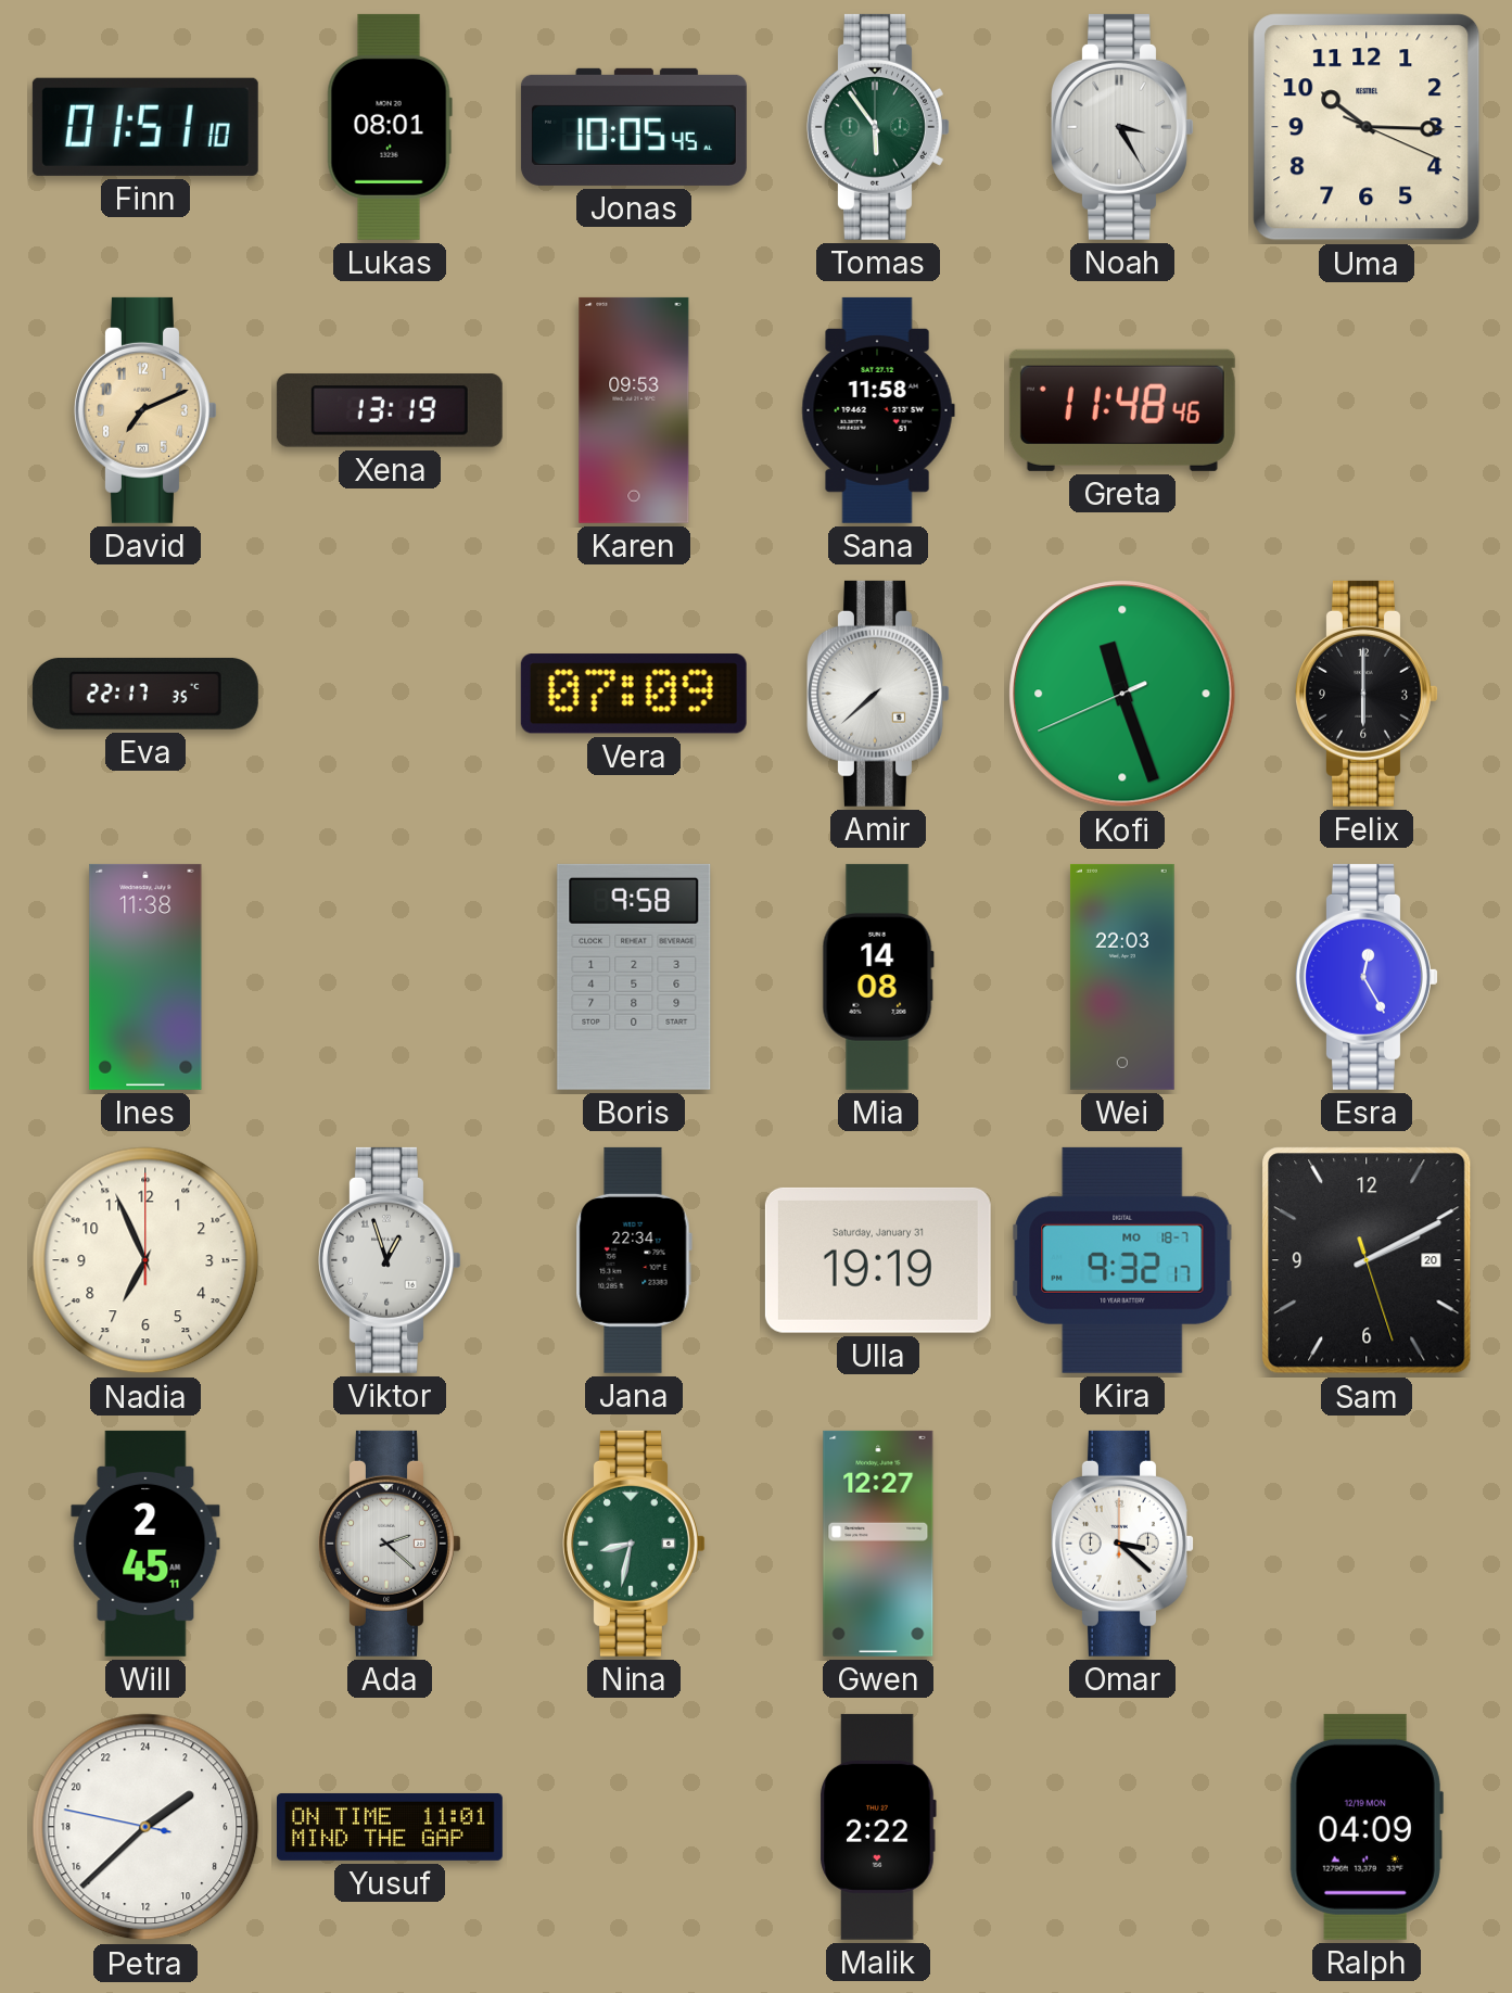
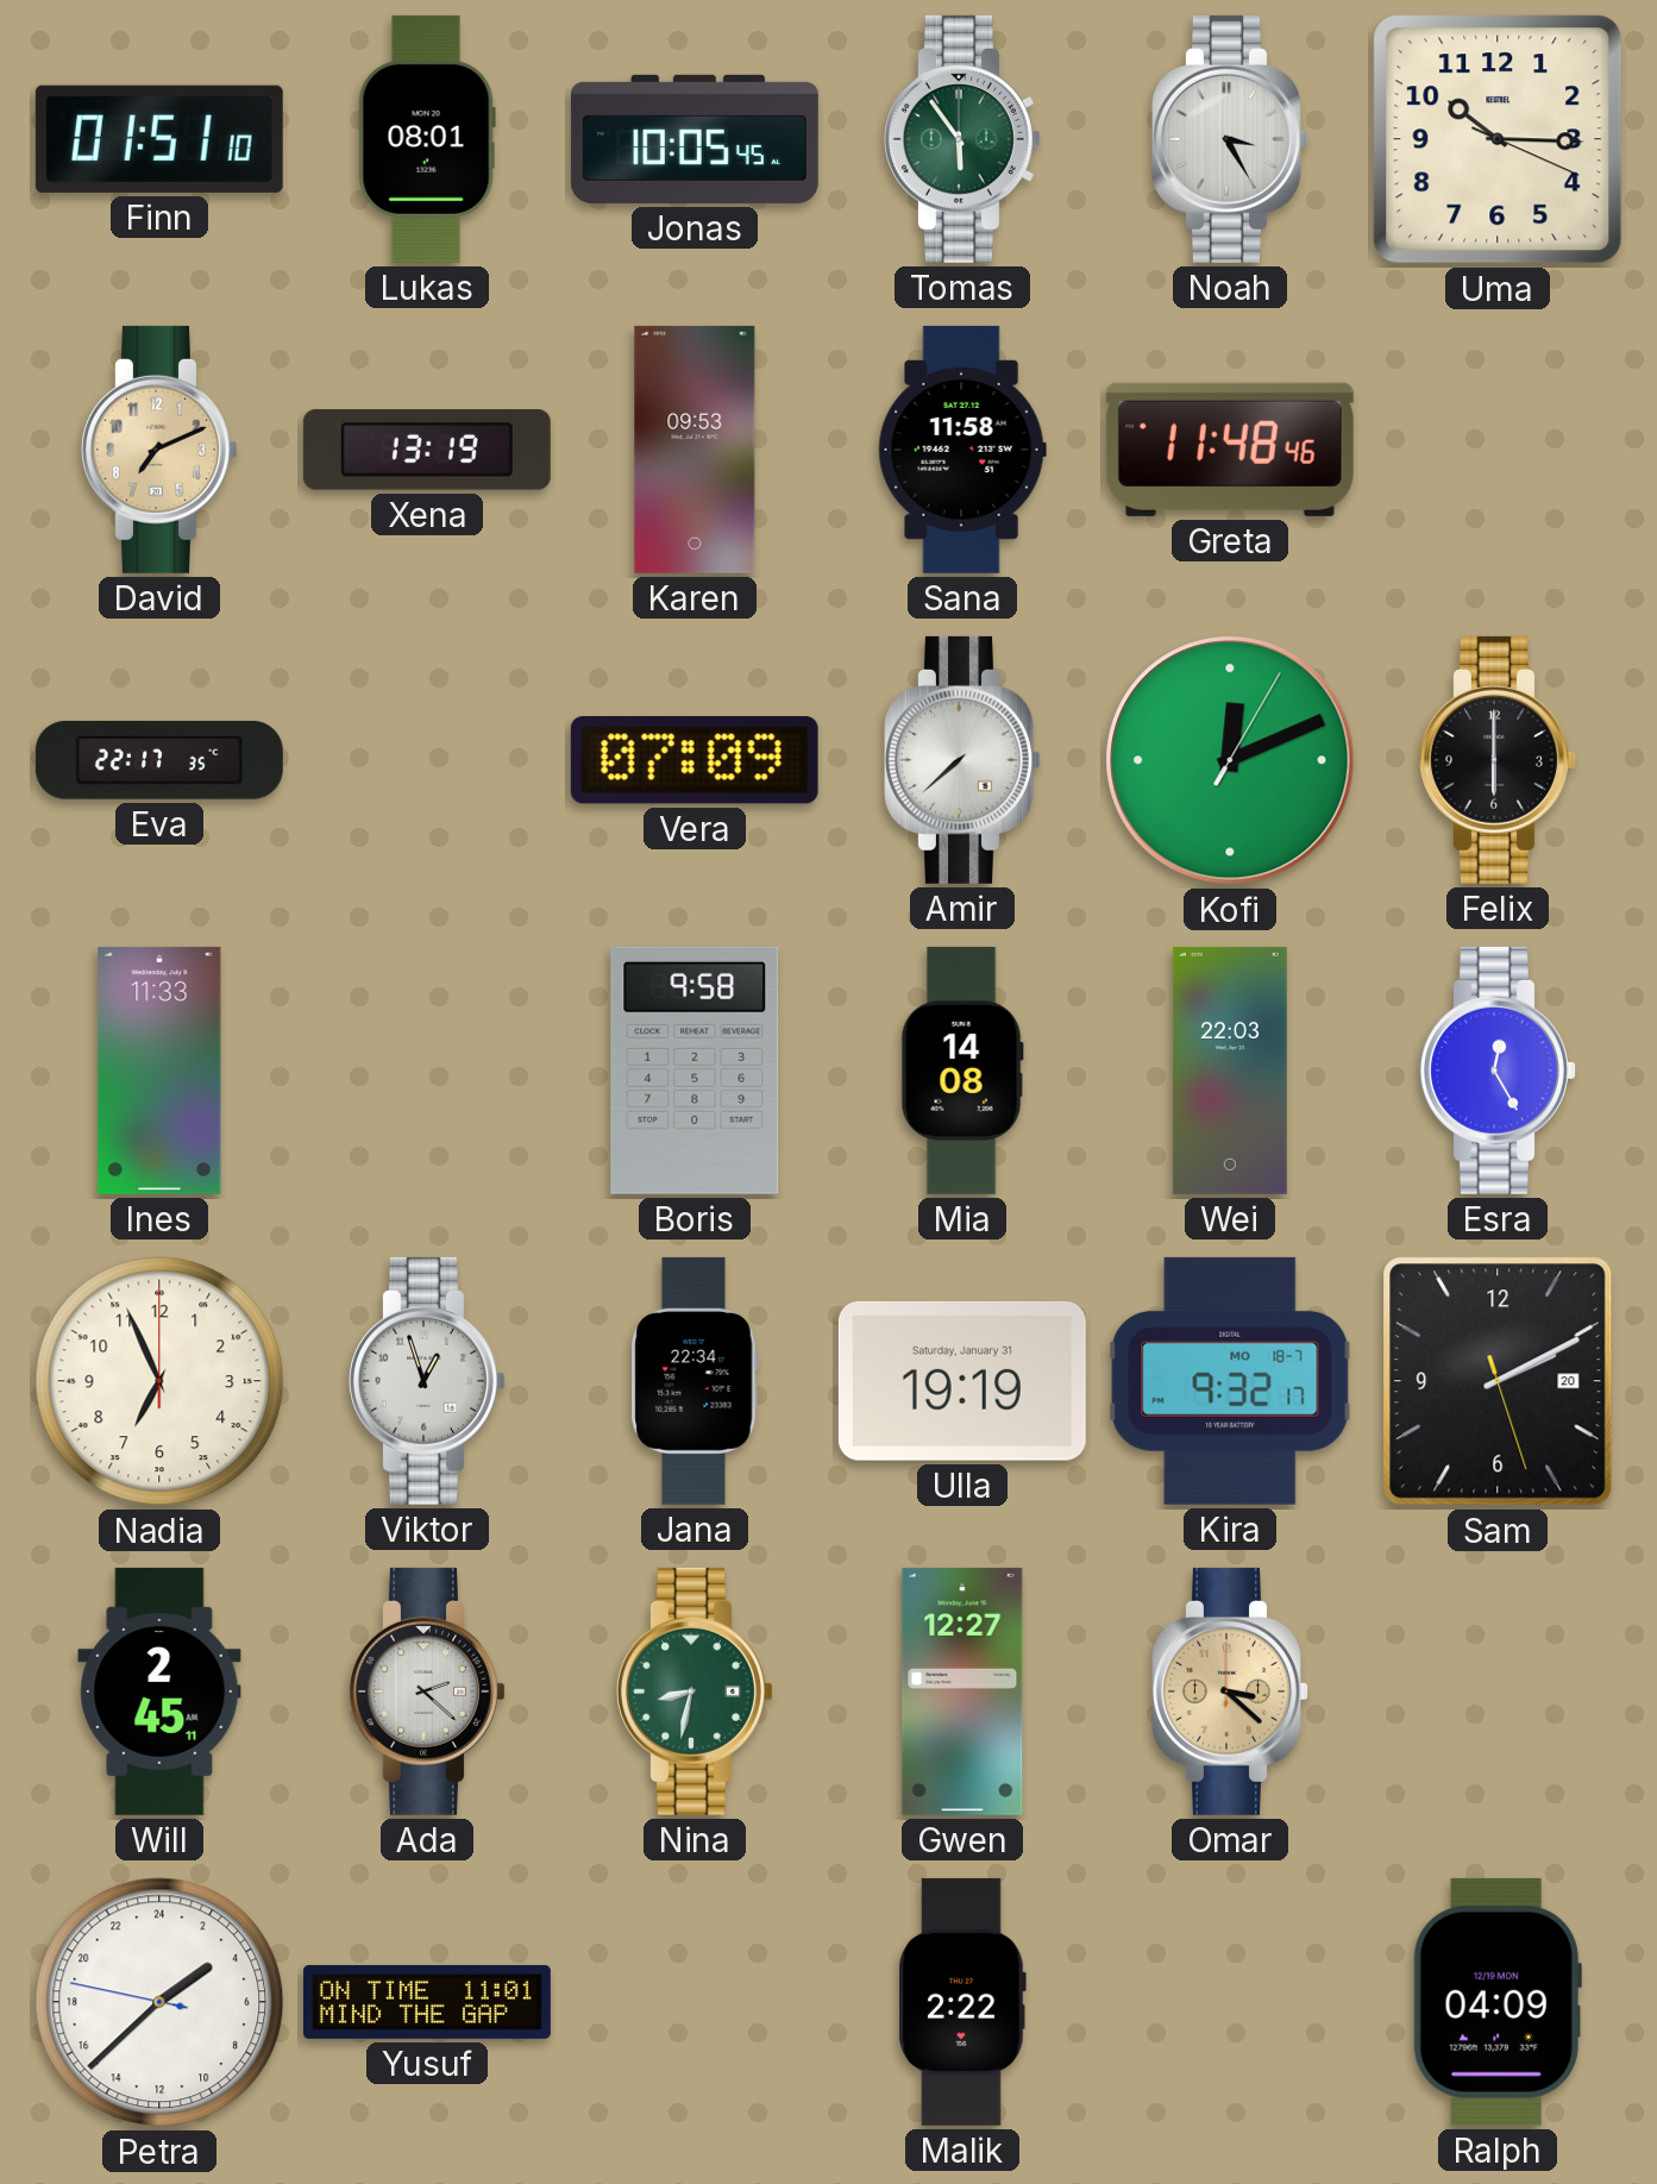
Kofi: 11:26 -> 12:11 (1230, 760)
Ines: 11:38 -> 11:33 (159, 1071)
Omar dial: white -> champagne (1231, 1692)
